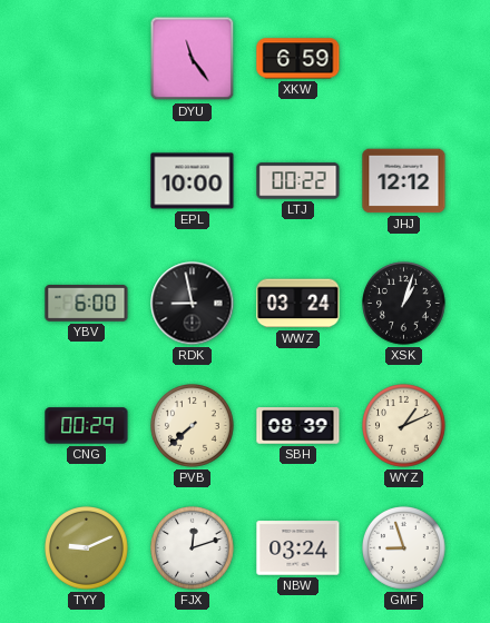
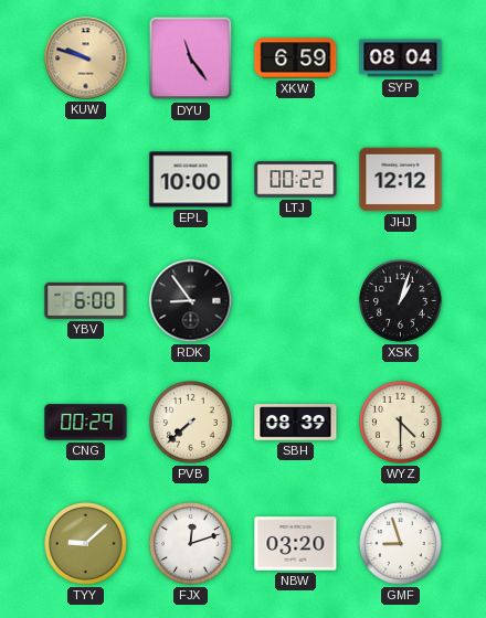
KUW: none -> 9:48 (86, 58)
SYP: none -> 08:04 (401, 58)
RDK: 8:58 -> 8:54 (191, 301)
WWZ: 03:24 -> none (298, 304)
WYZ: 1:11 -> 4:30 (401, 423)
TYY: 9:11 -> 9:08 (86, 544)
NBW: 03:24 -> 03:20 (296, 544)
